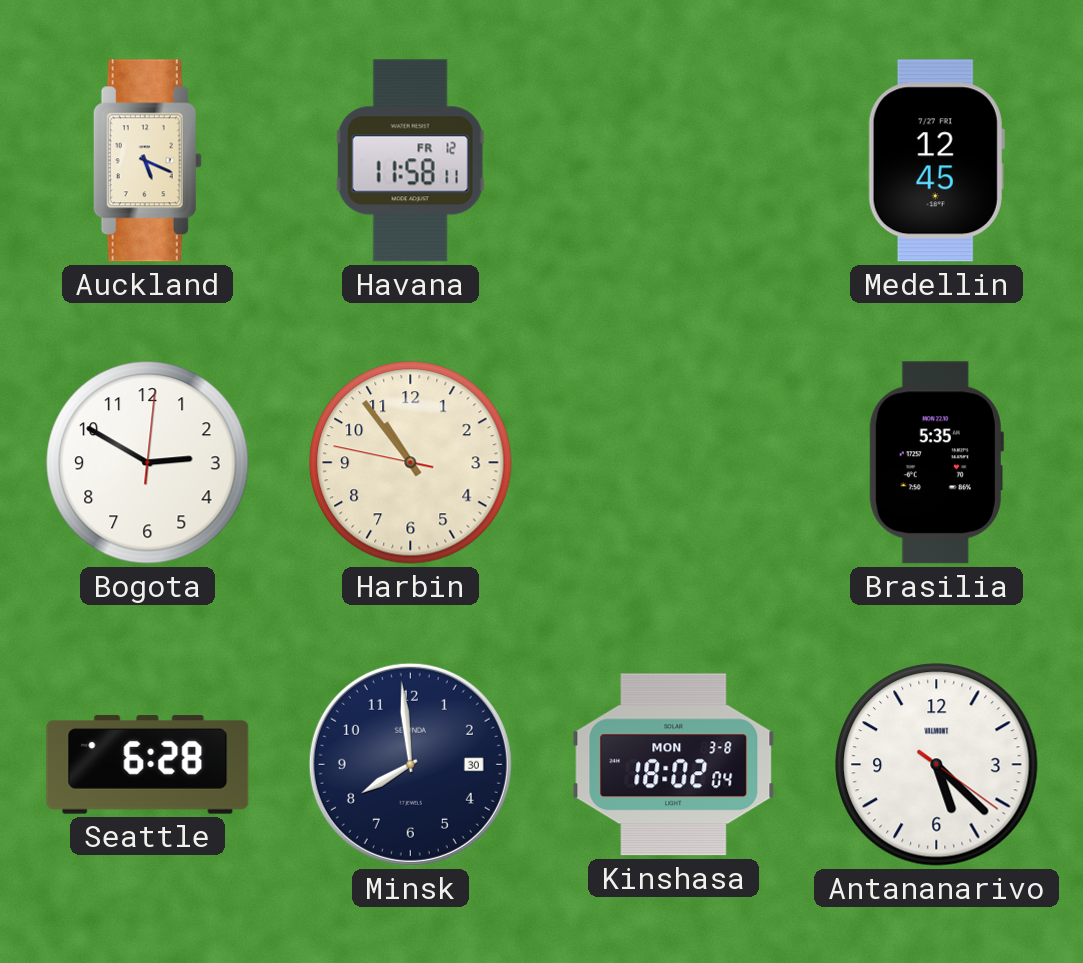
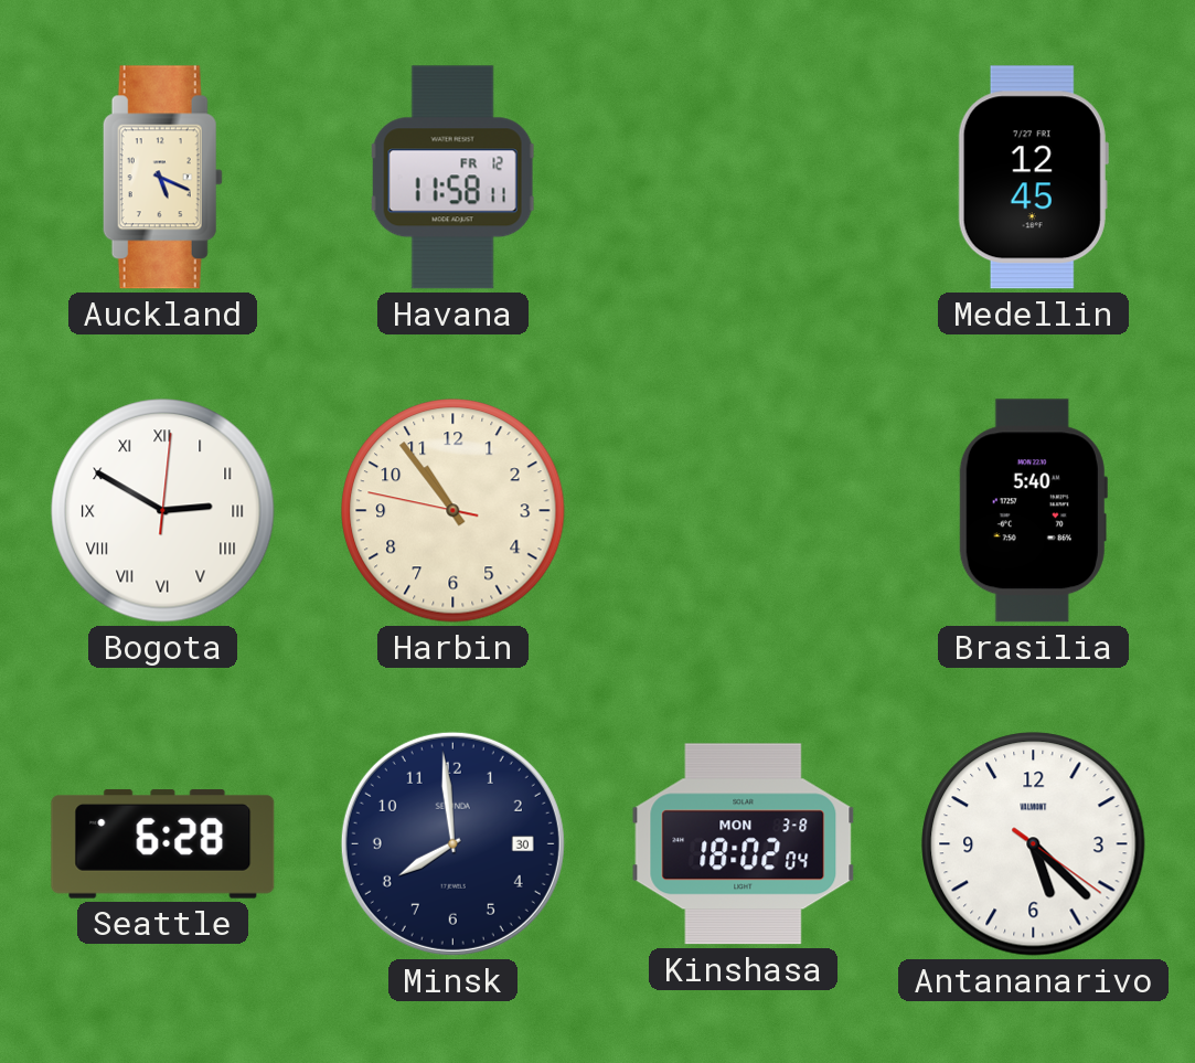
Bogota numerals: Arabic -> Roman (163, 511)
Brasilia: 5:35 -> 5:40 (1033, 511)
